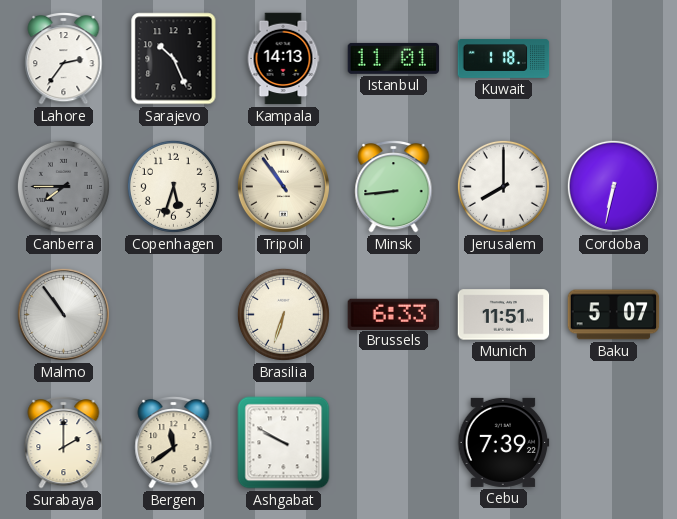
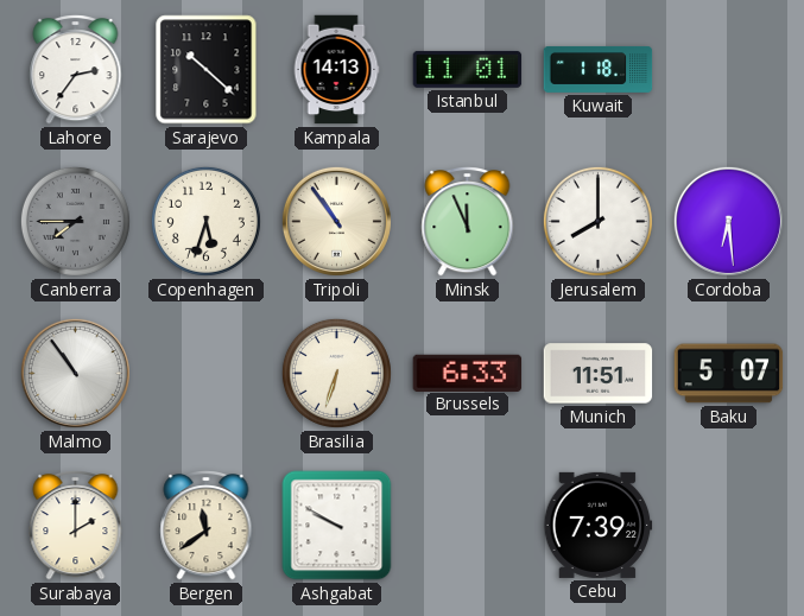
Sarajevo: 10:26 -> 10:22 (207, 70)
Minsk: 8:44 -> 11:56 (468, 222)
Cordoba: 6:32 -> 6:29 (728, 221)
